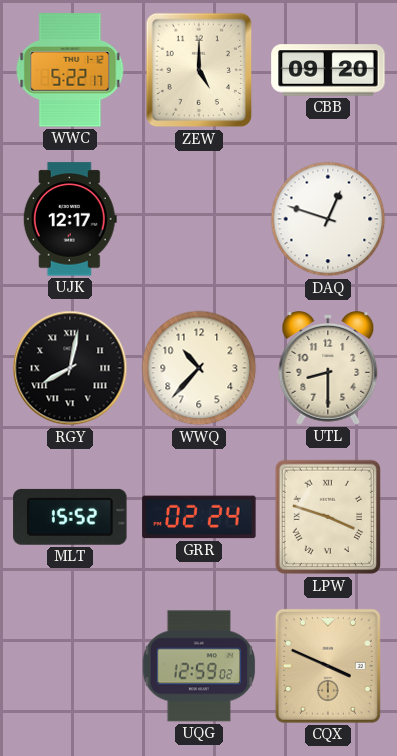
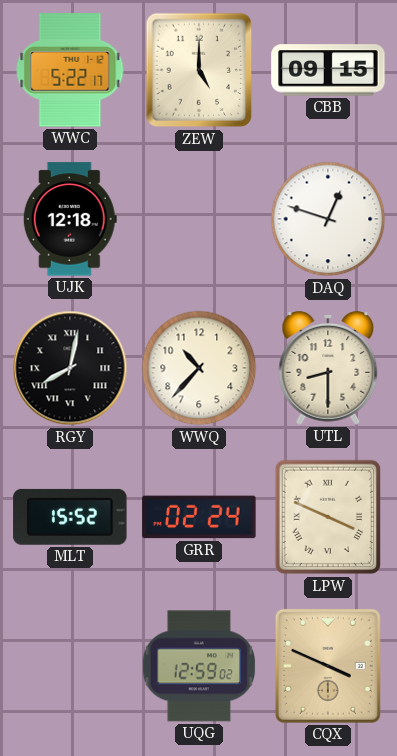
CBB: 09:20 -> 09:15 (328, 70)
UJK: 12:17 -> 12:18 (70, 219)
LPW: 3:48 -> 3:49 (327, 517)
